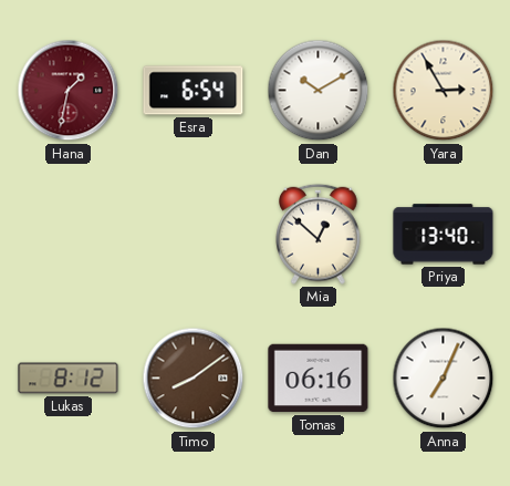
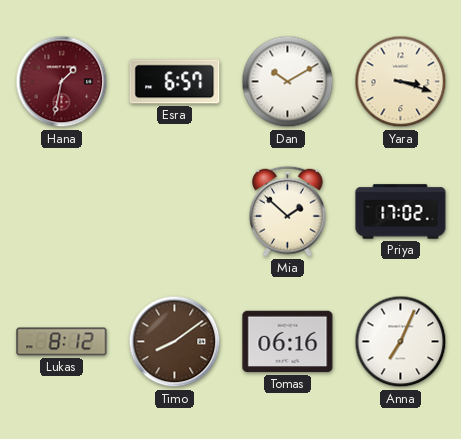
Esra: 6:54 -> 6:57 (175, 82)
Yara: 2:55 -> 3:18 (401, 82)
Mia: 12:52 -> 1:52 (288, 211)
Priya: 13:40 -> 17:02 (401, 212)
